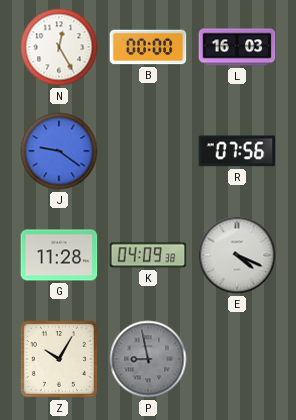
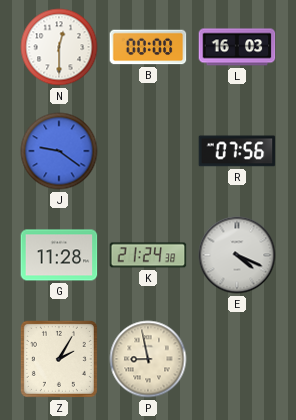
N: 12:25 -> 12:30 (59, 47)
K: 04:09 -> 21:24 (148, 255)
Z: 10:05 -> 2:05 (59, 359)
P dial: grey -> cream (148, 359)
